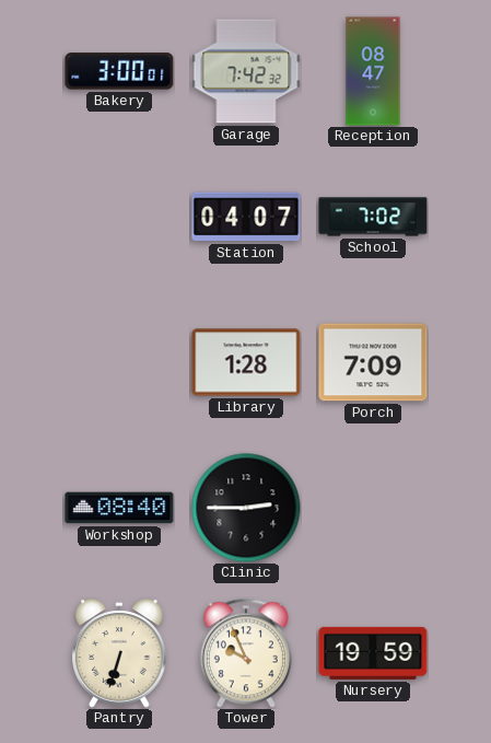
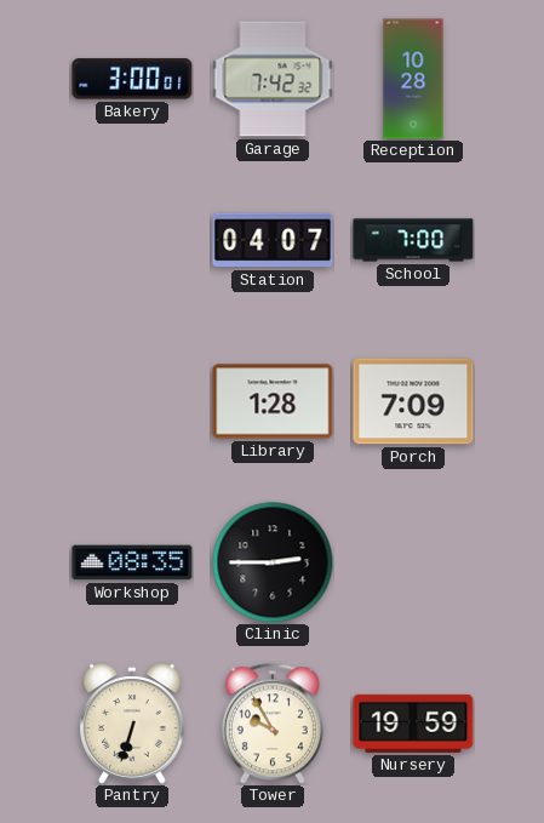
Reception: 08:47 -> 10:28 (413, 79)
School: 7:02 -> 7:00 (413, 240)
Workshop: 08:40 -> 08:35 (132, 562)
Tower: 9:56 -> 9:55 (273, 724)
